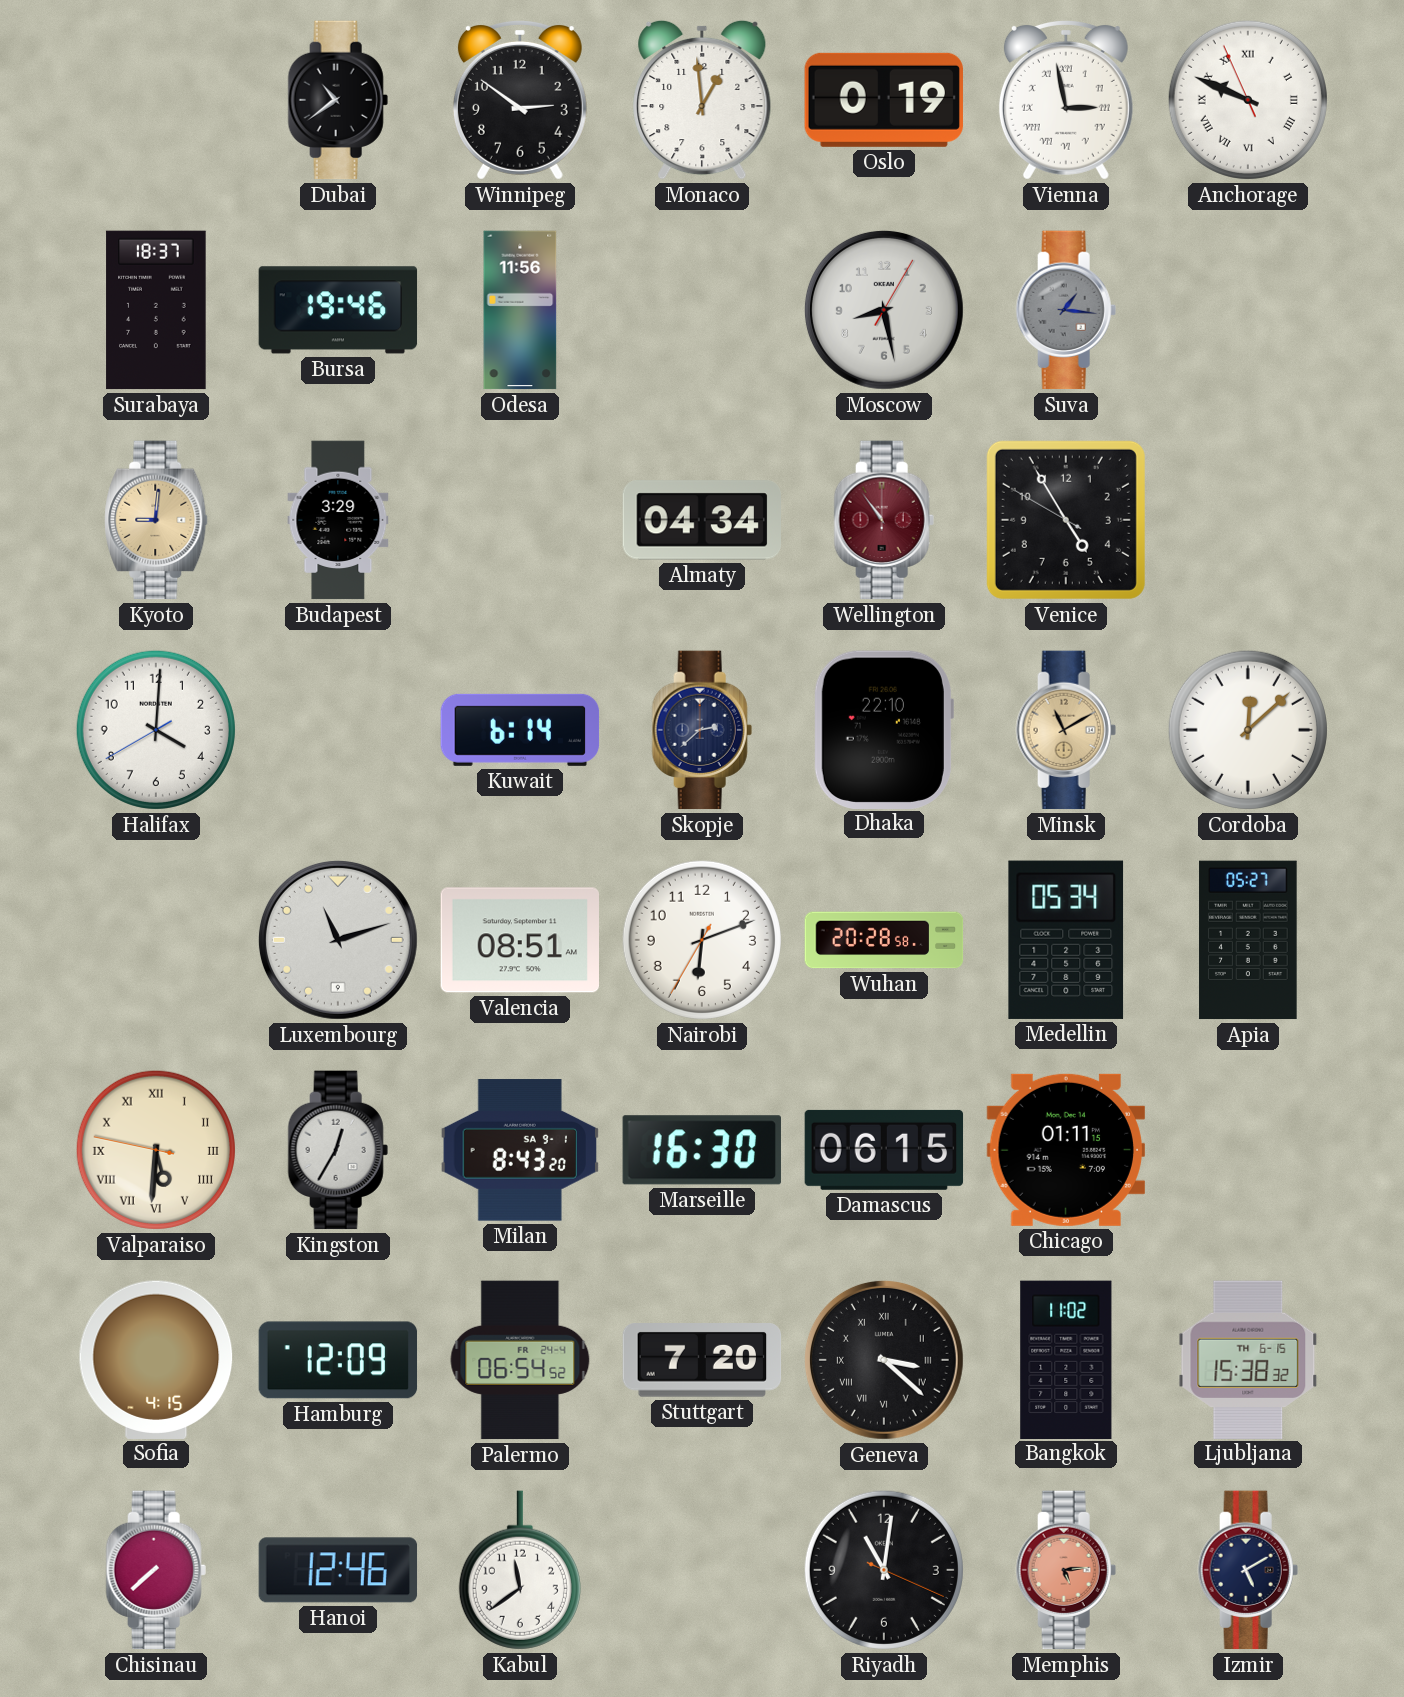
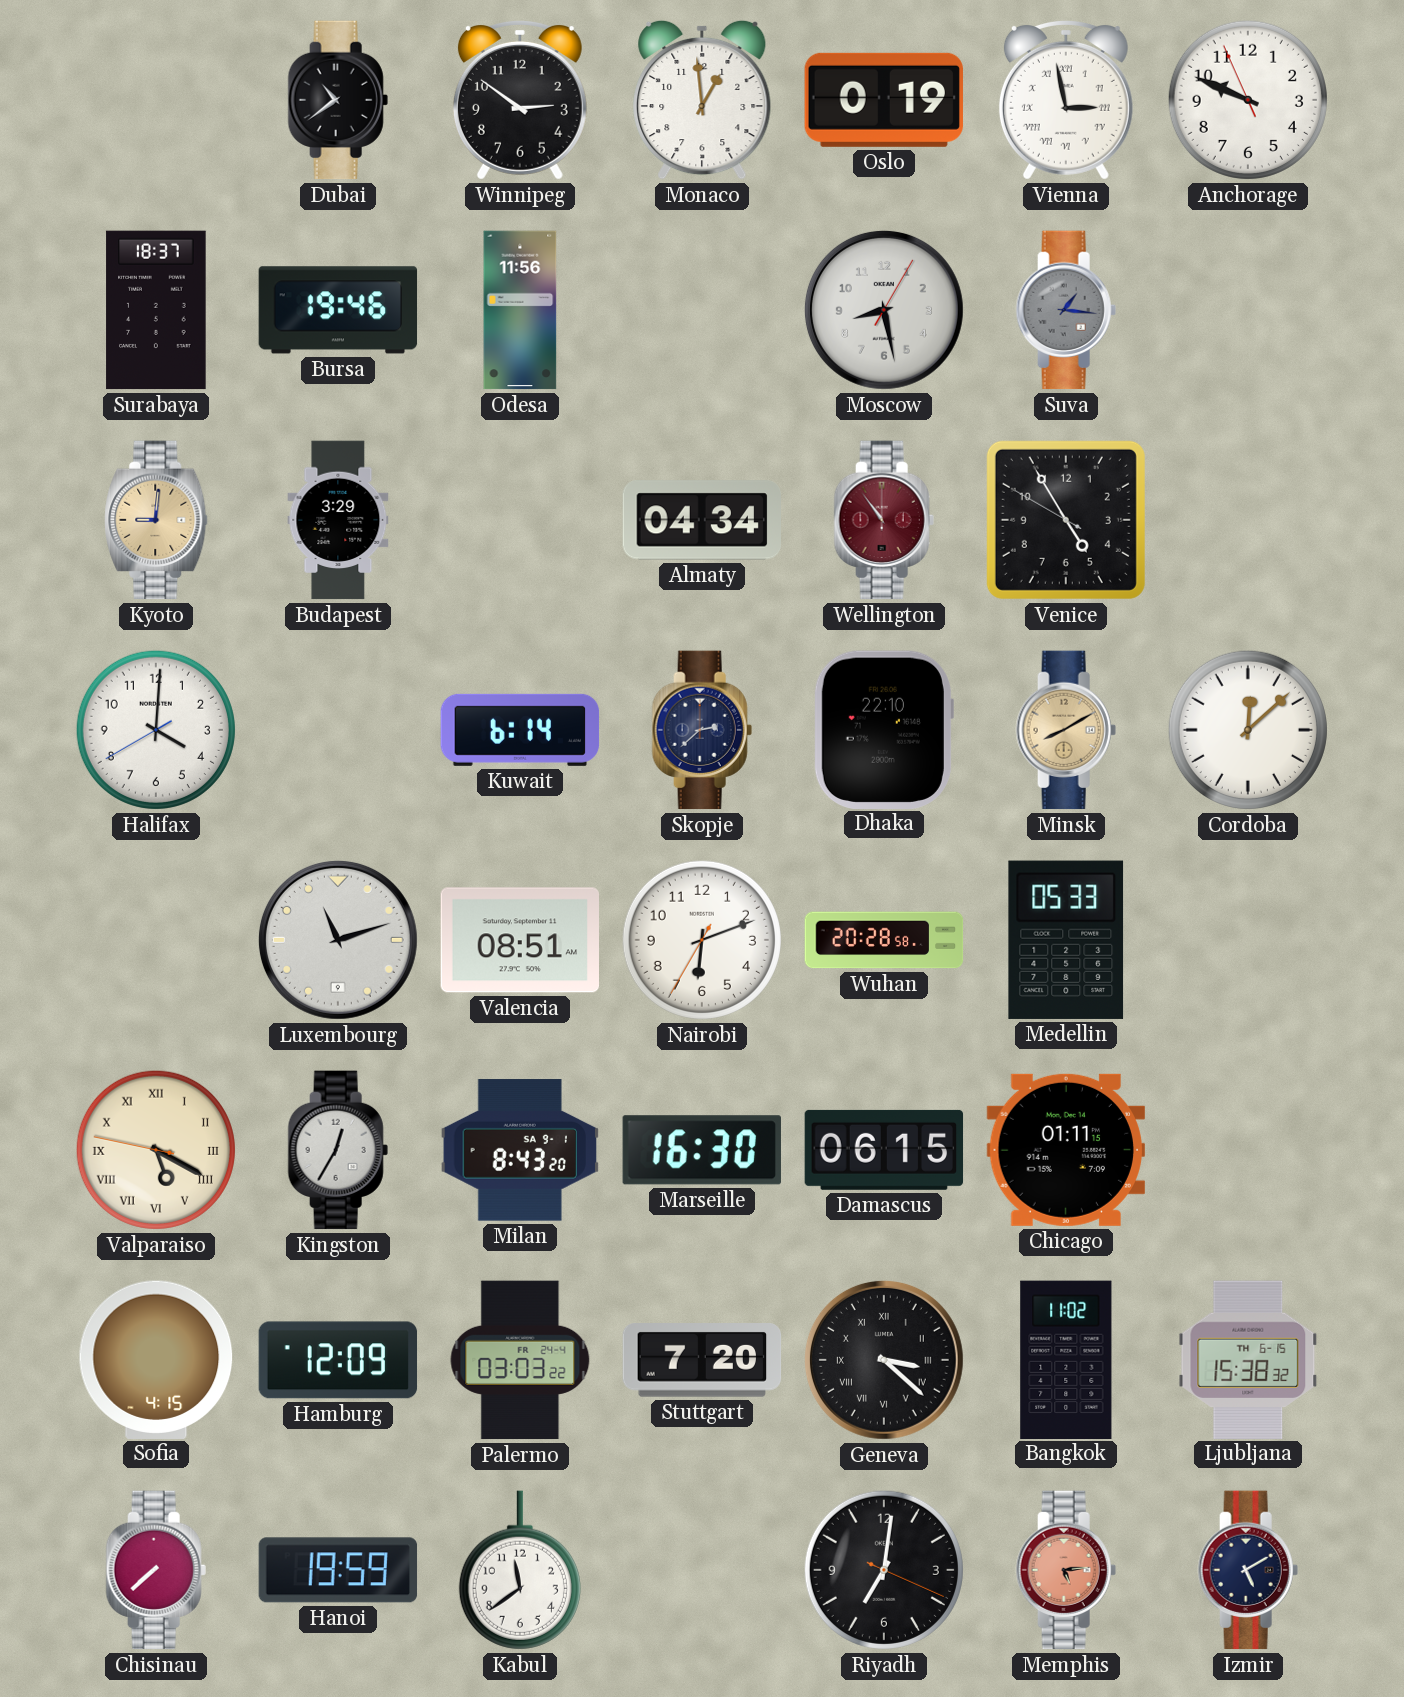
Anchorage numerals: Roman -> Arabic (1248, 100)
Minsk: 11:10 -> 8:10 (1066, 730)
Medellin: 05:34 -> 05:33 (1066, 940)
Apia: 05:27 -> none (1248, 940)
Valparaiso: 5:30 -> 5:19 (156, 1150)
Palermo: 06:54 -> 03:03 (520, 1360)
Hanoi: 12:46 -> 19:59 (338, 1570)
Riyadh: 11:01 -> 7:01 (884, 1570)
